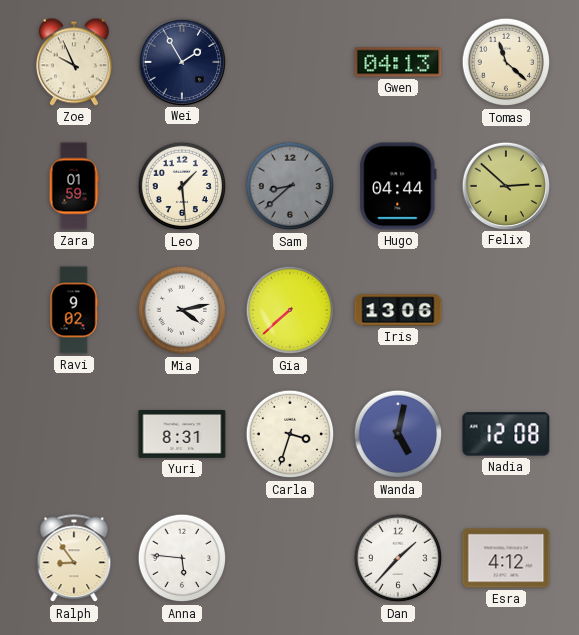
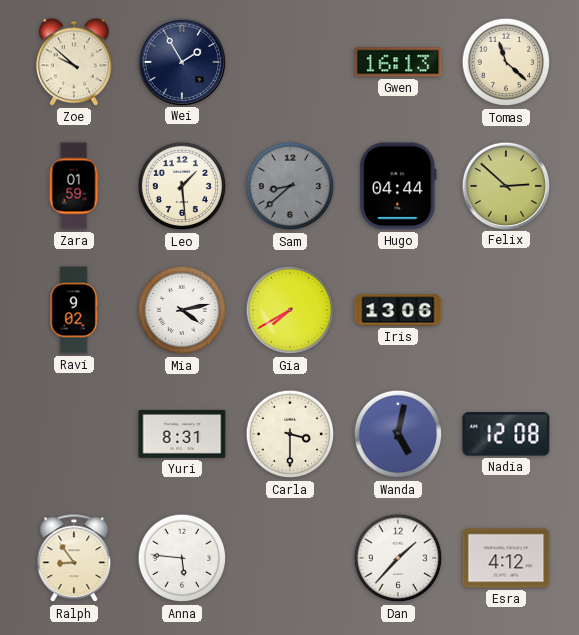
Zoe: 9:56 -> 9:52 (74, 62)
Gwen: 04:13 -> 16:13 (398, 62)
Gia: 7:38 -> 7:40 (290, 310)
Carla: 3:33 -> 3:30 (290, 434)
